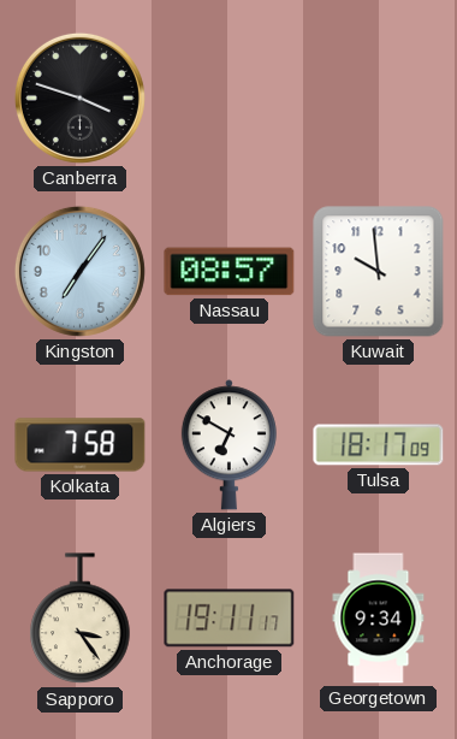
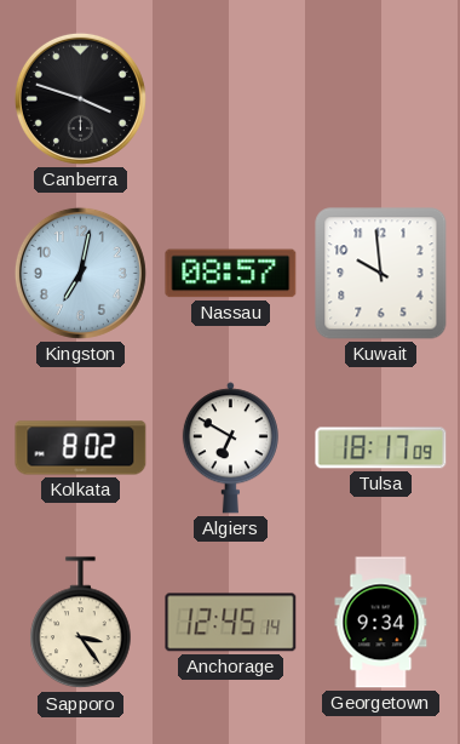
Kingston: 7:06 -> 7:02 (80, 273)
Kolkata: 7:58 -> 8:02 (81, 448)
Anchorage: 19:11 -> 12:45 (231, 623)
